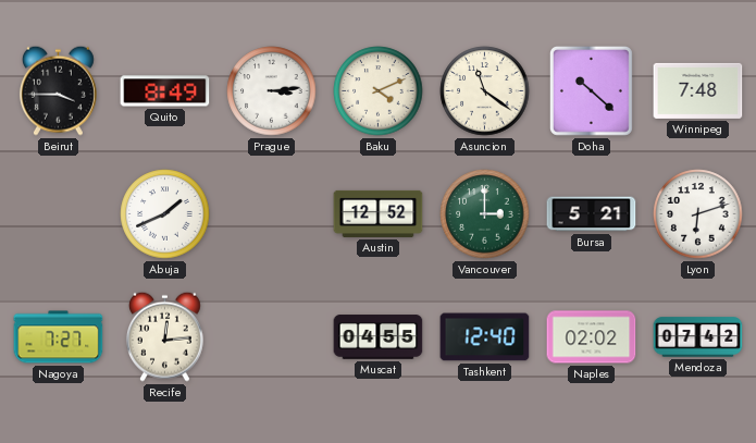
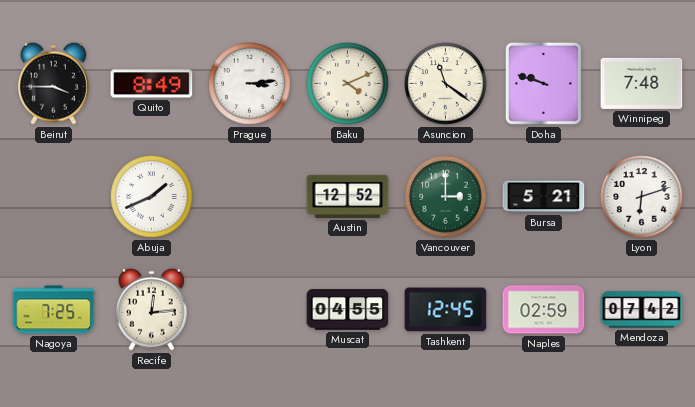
Doha: 10:22 -> 9:48 (543, 83)
Nagoya: 7:27 -> 7:25 (54, 310)
Tashkent: 12:40 -> 12:45 (446, 310)
Naples: 02:02 -> 02:59 (544, 310)
